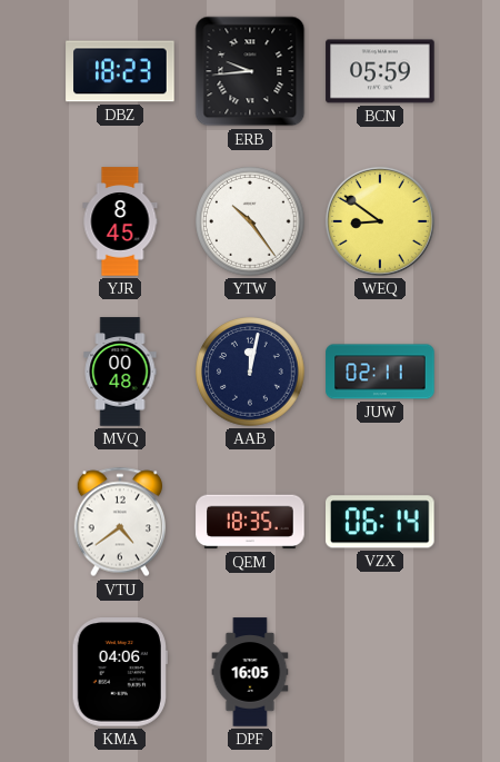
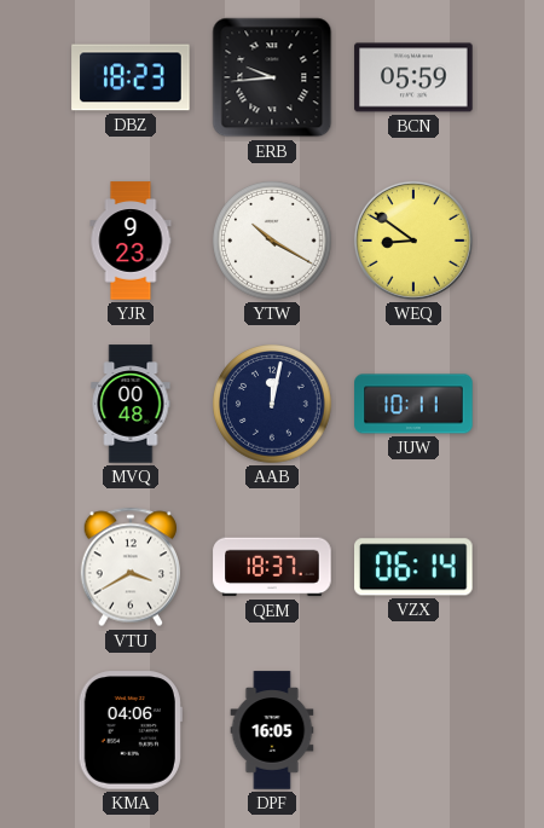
YJR: 8:45 -> 9:23 (131, 241)
YTW: 10:24 -> 10:20 (272, 241)
JUW: 02:11 -> 10:11 (413, 404)
VTU: 4:39 -> 3:40 (129, 567)
QEM: 18:35 -> 18:37 (272, 567)
